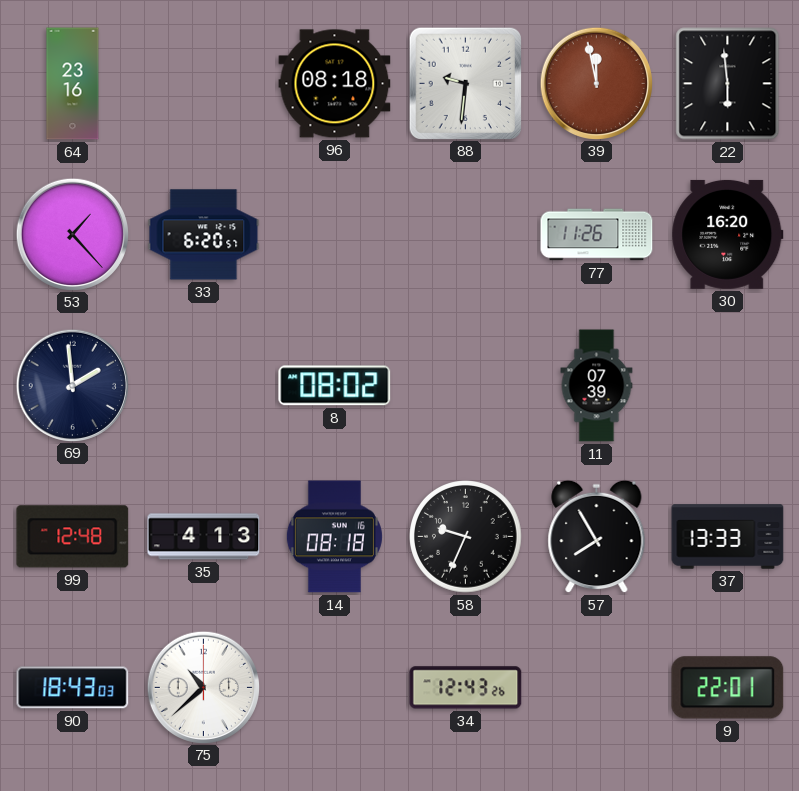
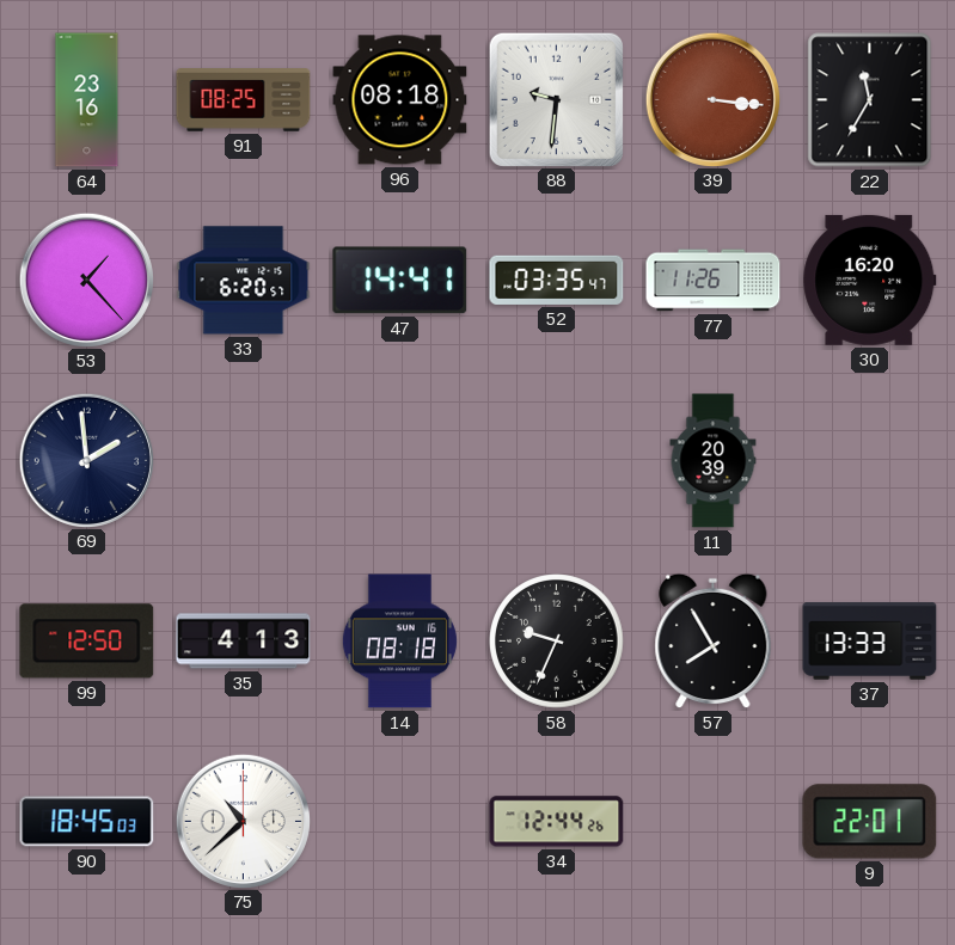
91: none -> 08:25 (244, 100)
39: 11:58 -> 3:16 (712, 99)
22: 5:59 -> 11:35 (870, 100)
47: none -> 14:41 (400, 281)
52: none -> 03:35 (557, 280)
8: 08:02 -> none (335, 386)
11: 07:39 -> 20:39 (714, 461)
99: 12:48 -> 12:50 (87, 642)
90: 18:43 -> 18:45 (87, 822)
34: 12:43 -> 12:44 (557, 822)
